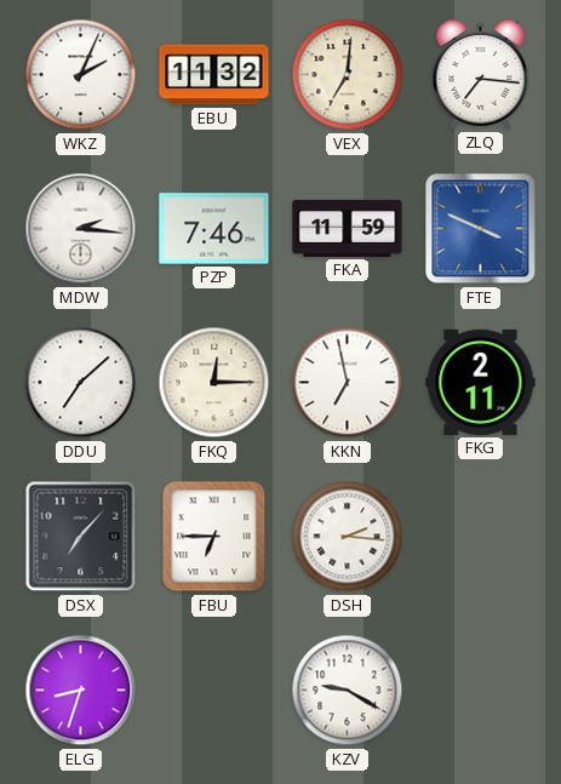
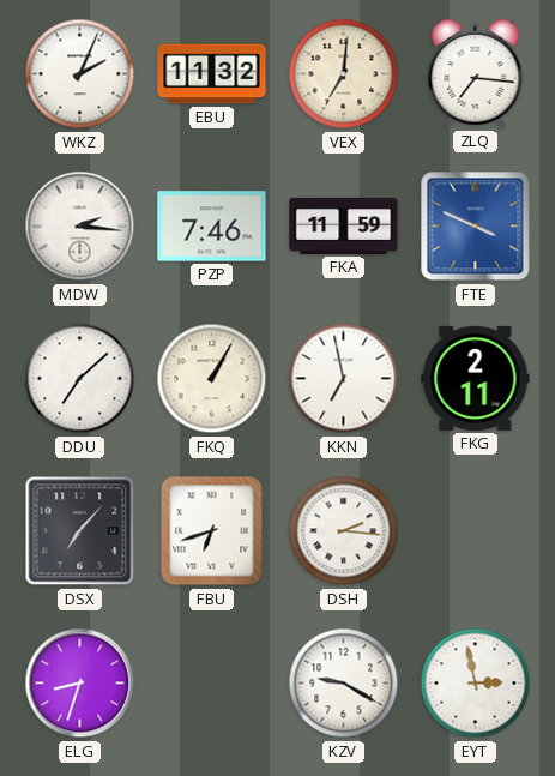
FKQ: 12:15 -> 1:05 (212, 379)
FBU: 6:45 -> 6:42 (212, 531)
EYT: none -> 2:58 (476, 684)
